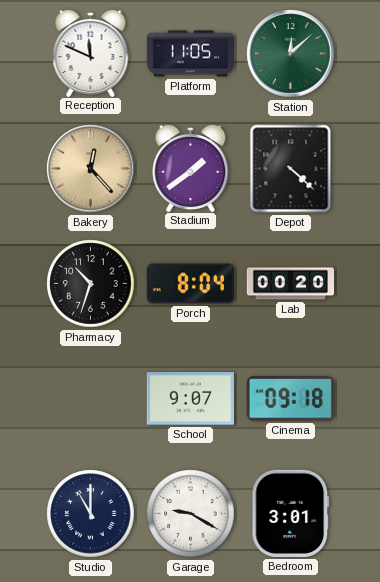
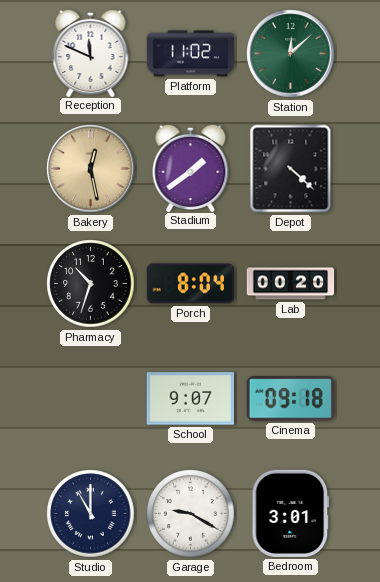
Platform: 11:05 -> 11:02 (191, 54)
Bakery: 12:23 -> 12:28 (91, 169)
